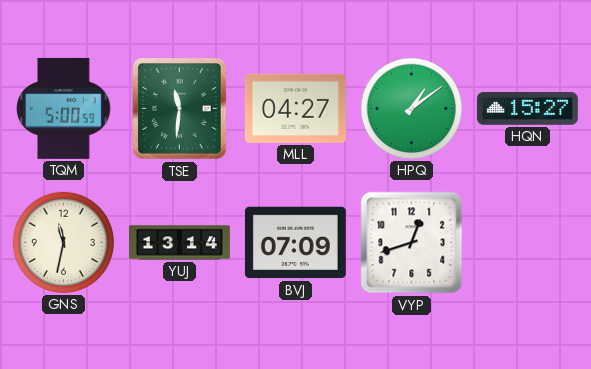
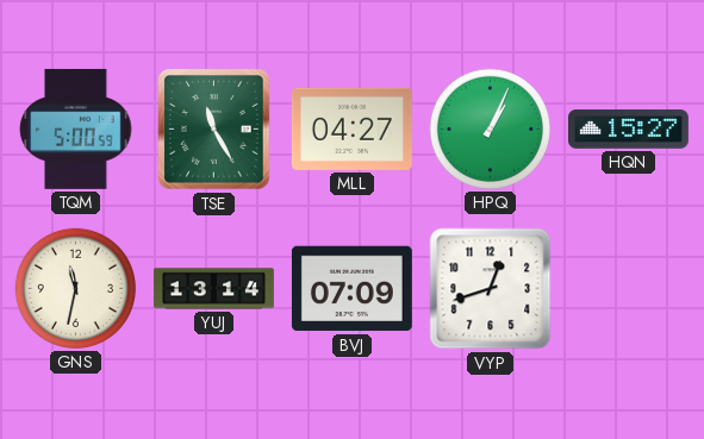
TSE: 11:31 -> 11:25 (214, 130)
HPQ: 1:09 -> 1:04 (490, 128)
